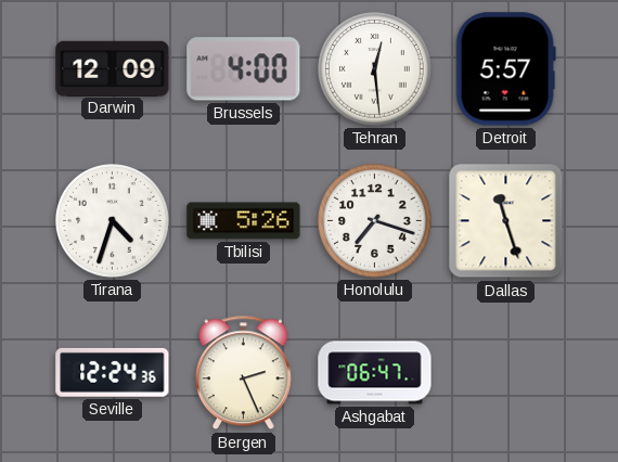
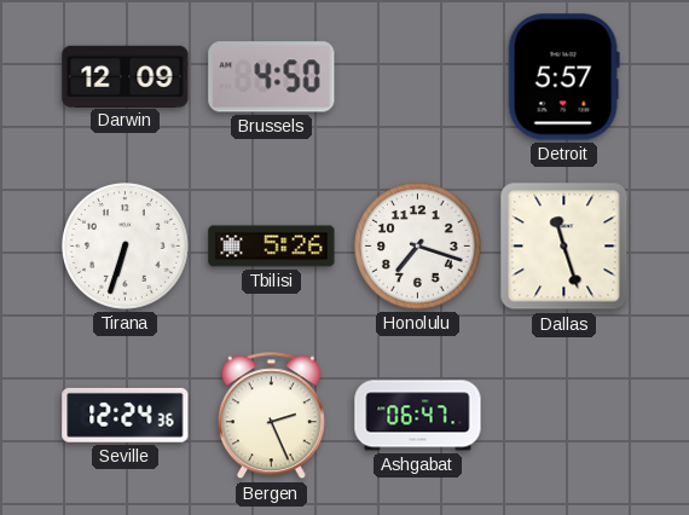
Brussels: 4:00 -> 4:50 (272, 77)
Tehran: 12:29 -> none (375, 69)
Tirana: 4:33 -> 6:33 (126, 247)
